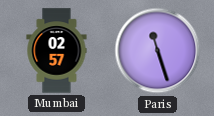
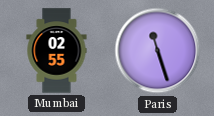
Mumbai: 02:57 -> 02:55 (57, 51)
